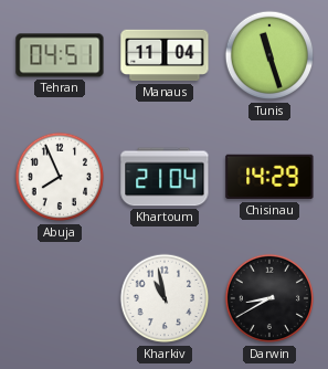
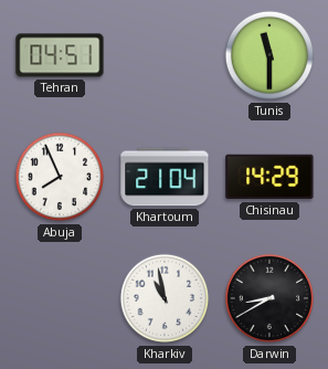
Manaus: 11:04 -> none (165, 55)
Tunis: 11:27 -> 11:30 (269, 55)
